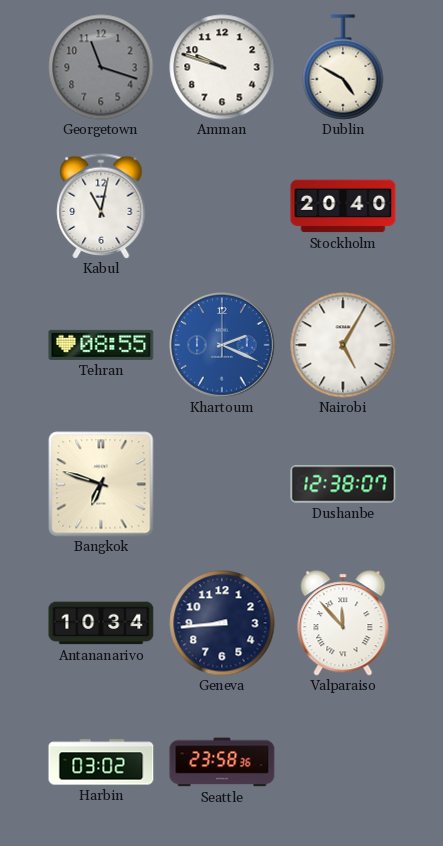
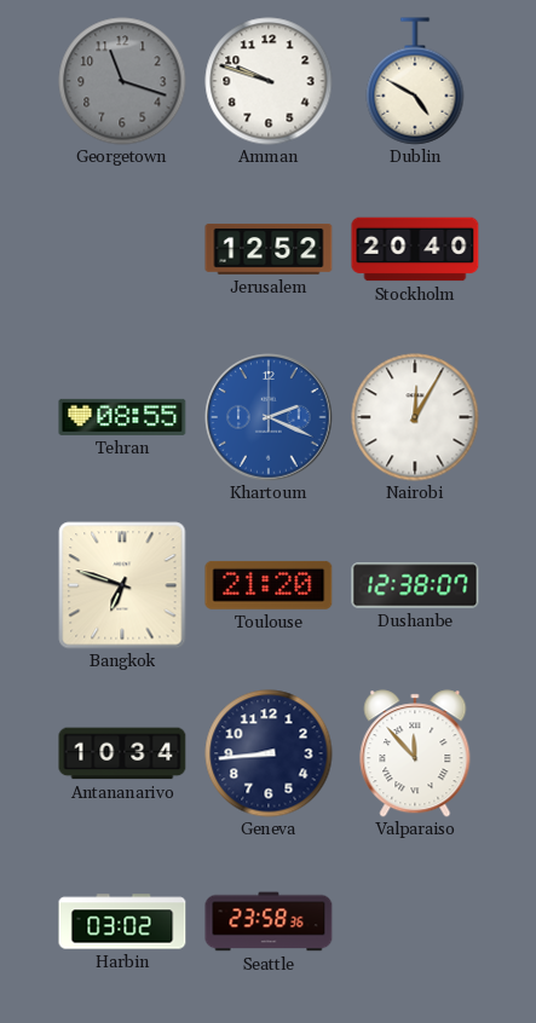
Kabul: 11:02 -> none (101, 206)
Jerusalem: none -> 12:52 (269, 249)
Nairobi: 5:05 -> 12:05 (415, 417)
Toulouse: none -> 21:20 (269, 585)
